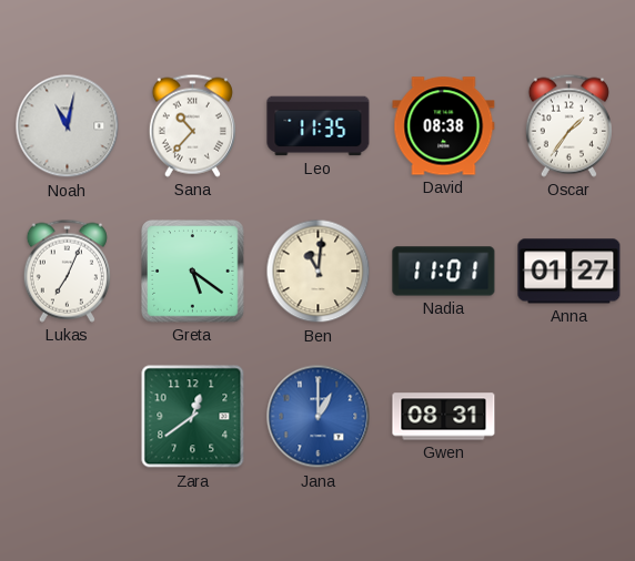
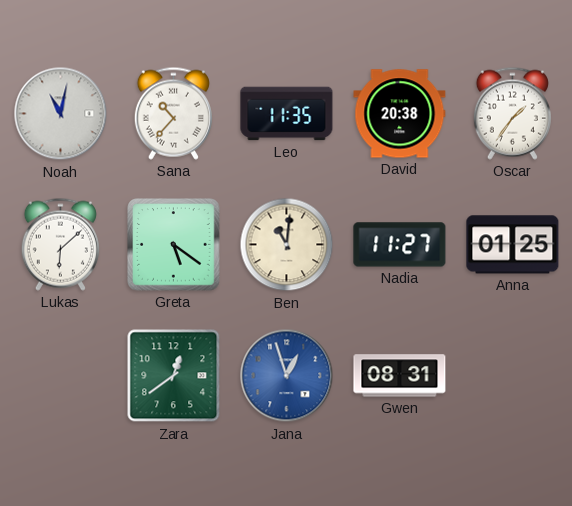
David: 08:38 -> 20:38 (400, 114)
Lukas: 7:04 -> 6:08 (60, 244)
Nadia: 11:01 -> 11:27 (400, 245)
Anna: 01:27 -> 01:25 (513, 245)
Jana: 1:00 -> 12:57 (287, 376)
